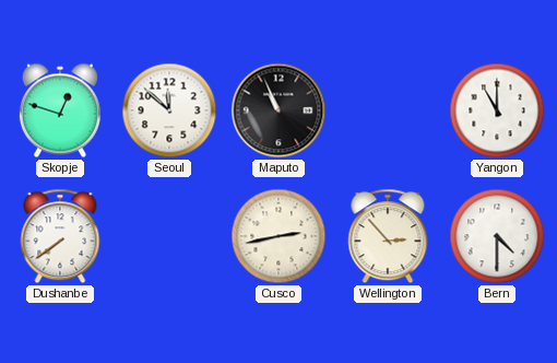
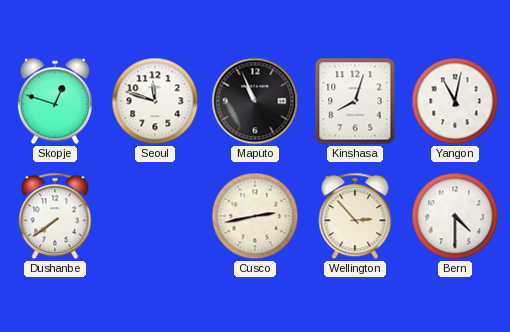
Seoul: 11:52 -> 11:48 (155, 101)
Kinshasa: none -> 8:03 (355, 101)
Yangon: 11:00 -> 11:02 (455, 101)
